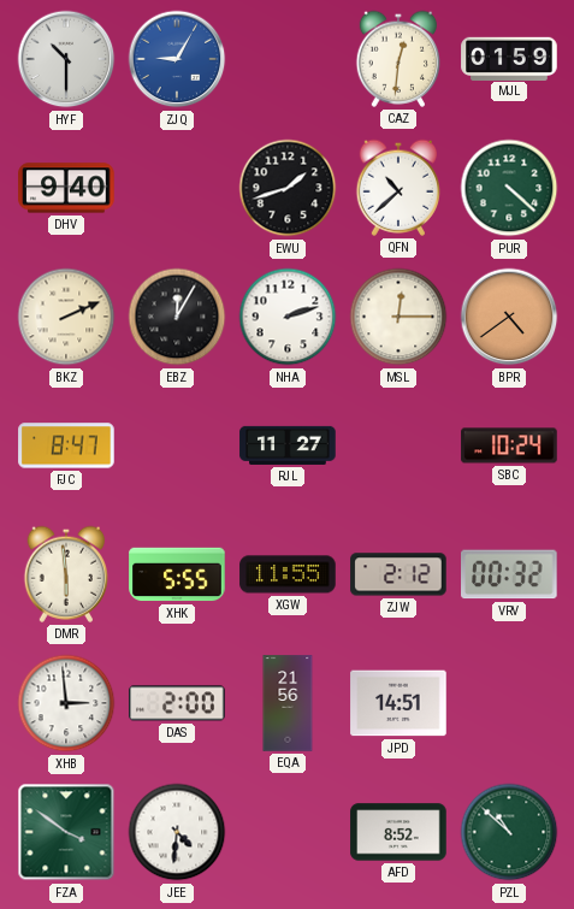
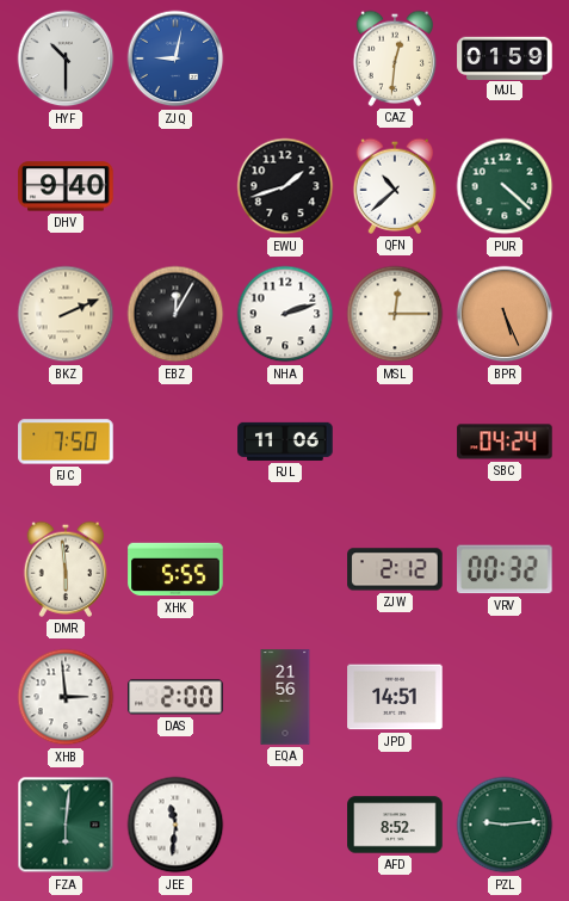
ZJQ: 9:05 -> 9:02 (175, 58)
BPR: 4:39 -> 5:26 (505, 314)
FJC: 8:47 -> 7:50 (66, 442)
RJL: 11:27 -> 11:06 (285, 442)
SBC: 10:24 -> 04:24 (505, 442)
XGW: 11:55 -> none (288, 574)
FZA: 3:51 -> 6:01 (66, 825)
JEE: 4:31 -> 11:31 (175, 825)
PZL: 10:52 -> 9:14 (505, 825)
